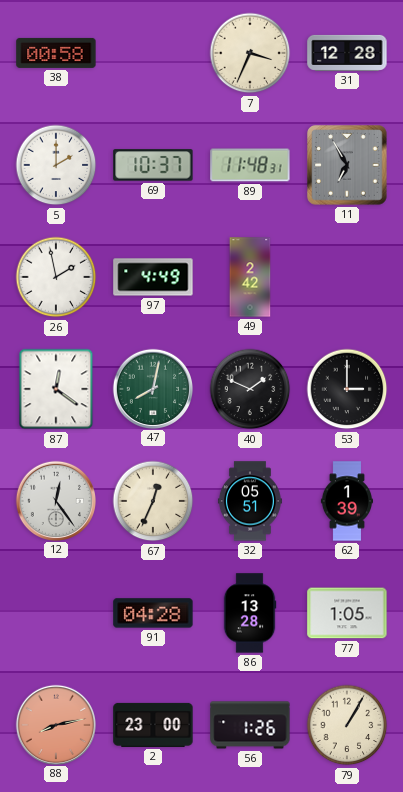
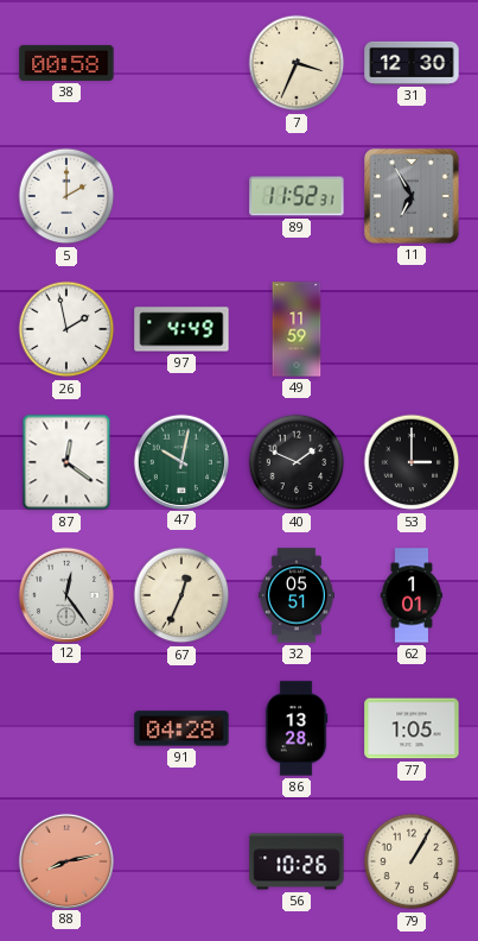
31: 12:28 -> 12:30 (412, 63)
69: 10:37 -> none (153, 165)
89: 11:48 -> 11:52 (297, 196)
49: 2:42 -> 11:59 (297, 329)
47: 8:02 -> 10:02 (180, 461)
62: 1:39 -> 1:01 (410, 595)
2: 23:00 -> none (153, 725)
56: 1:26 -> 10:26 (297, 861)
